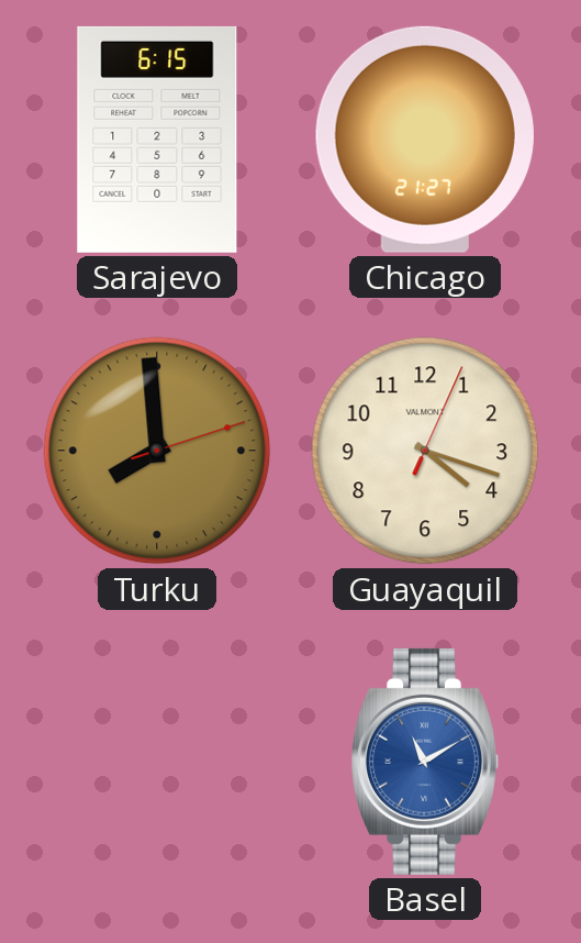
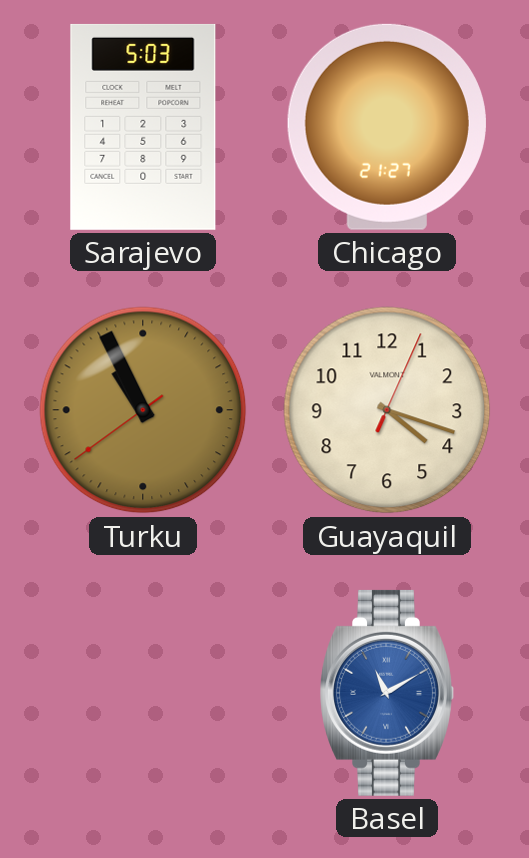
Sarajevo: 6:15 -> 5:03 (143, 127)
Turku: 7:59 -> 10:55 (143, 410)
